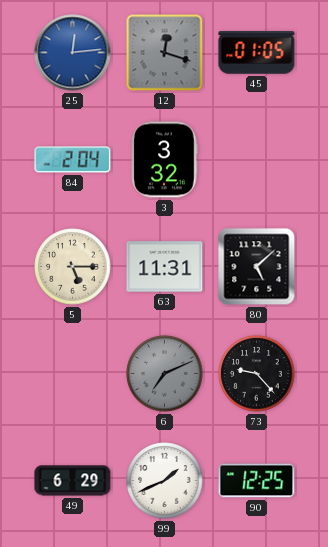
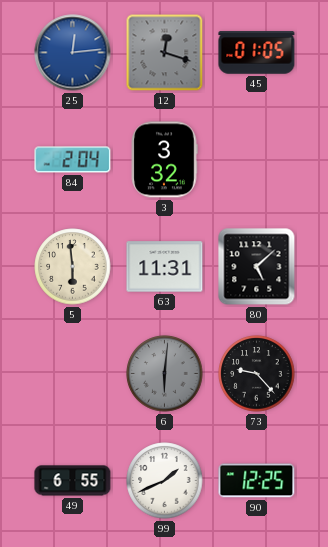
5: 5:15 -> 5:59 (73, 267)
6: 7:11 -> 6:01 (165, 374)
49: 6:29 -> 6:55 (73, 481)
